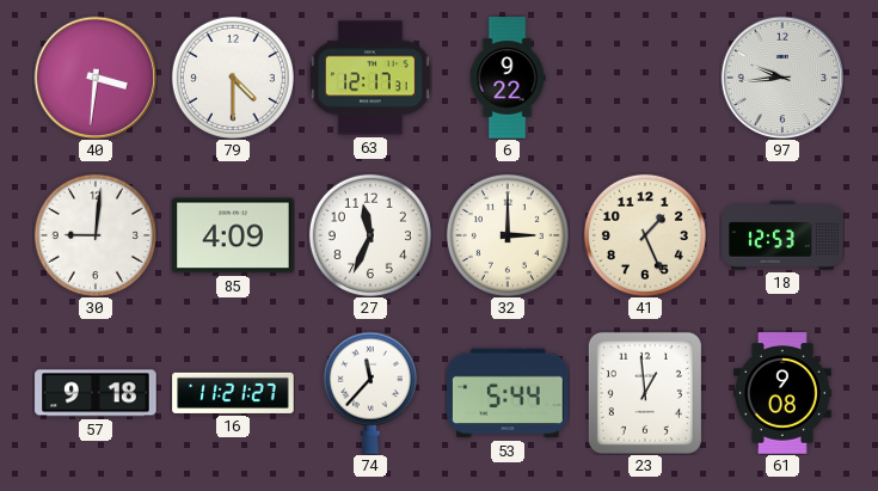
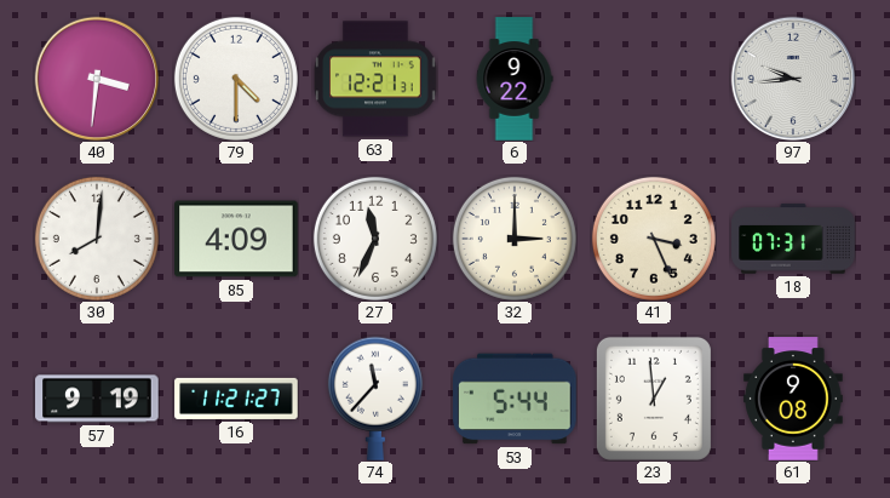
63: 12:17 -> 12:21 (375, 79)
30: 9:01 -> 8:01 (97, 239)
41: 1:26 -> 3:26 (654, 239)
18: 12:53 -> 07:31 (793, 239)
57: 9:18 -> 9:19 (97, 399)
